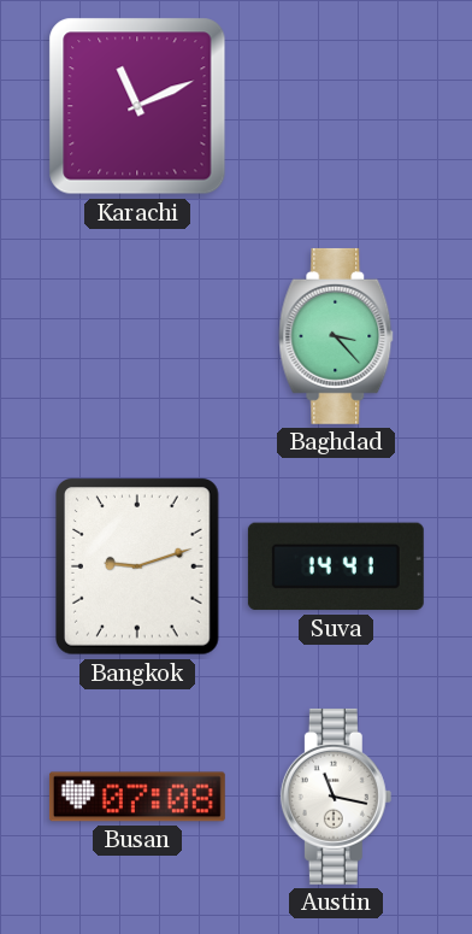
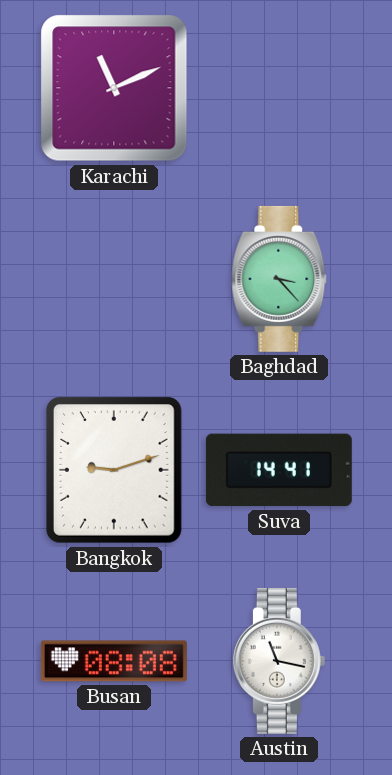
Busan: 07:08 -> 08:08 (114, 661)
